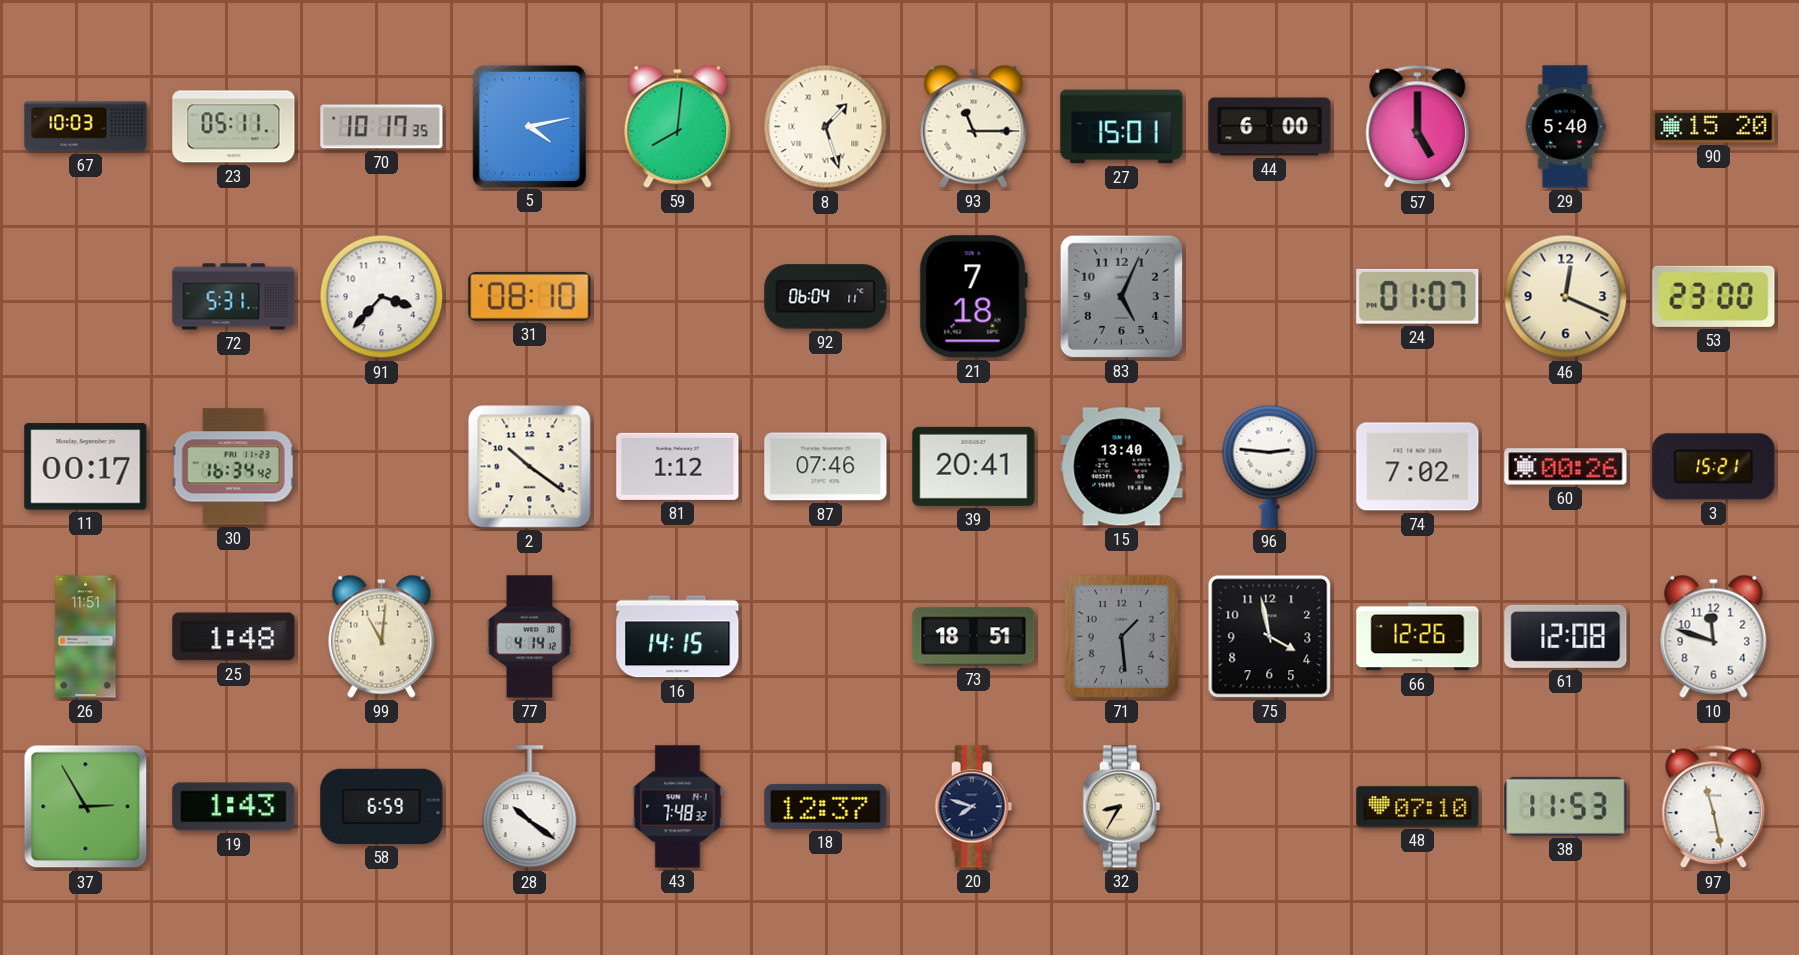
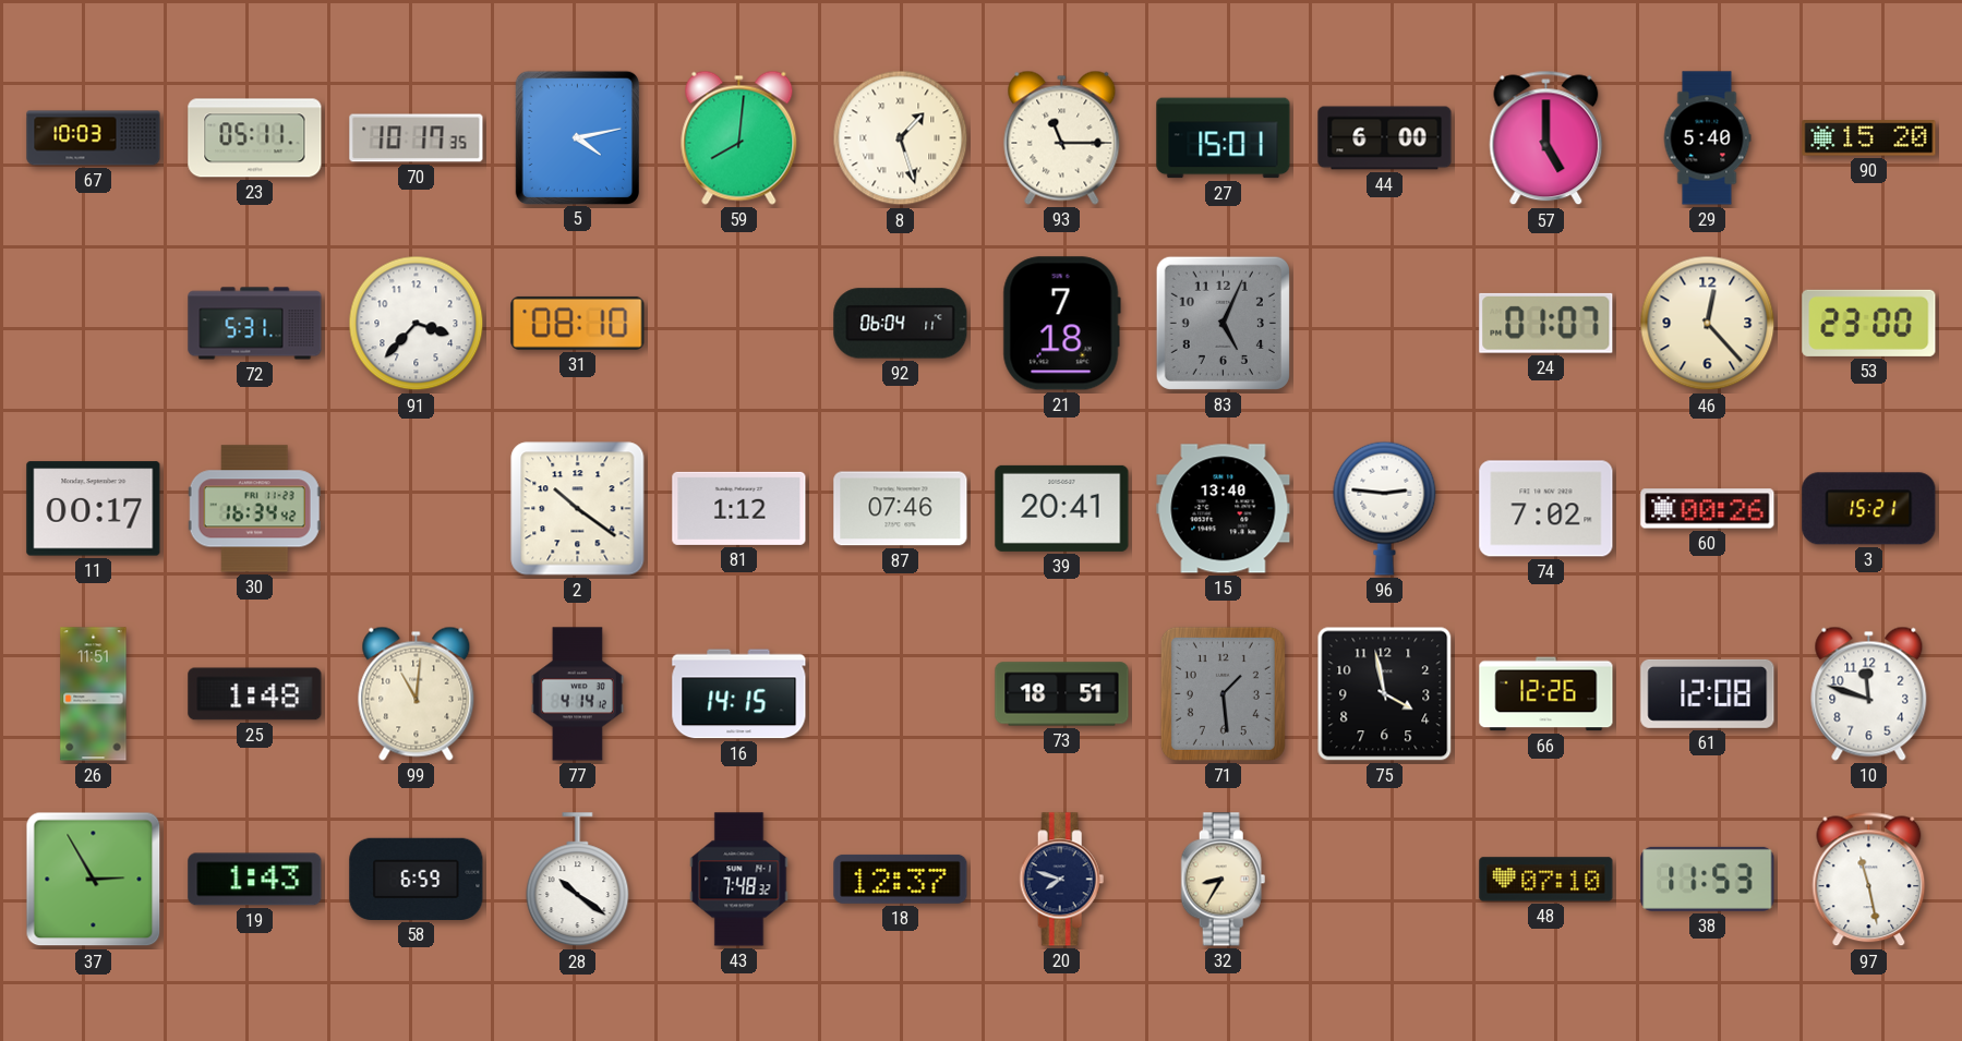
46: 12:19 -> 12:23 (1708, 324)
